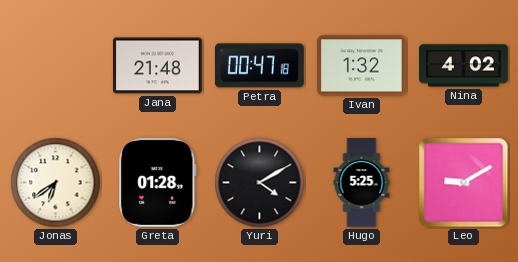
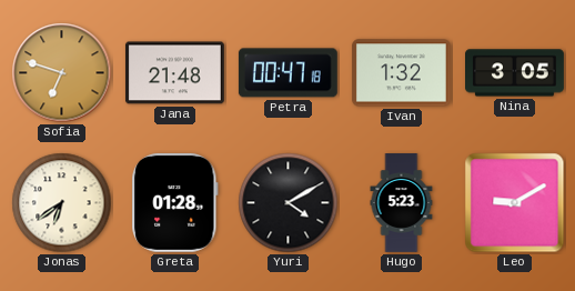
Sofia: none -> 6:48 (62, 73)
Nina: 4:02 -> 3:05 (515, 73)
Hugo: 5:25 -> 5:23 (402, 203)
